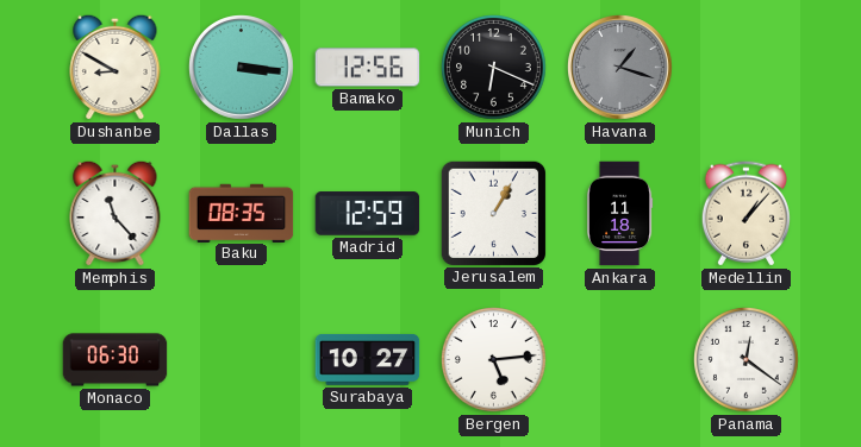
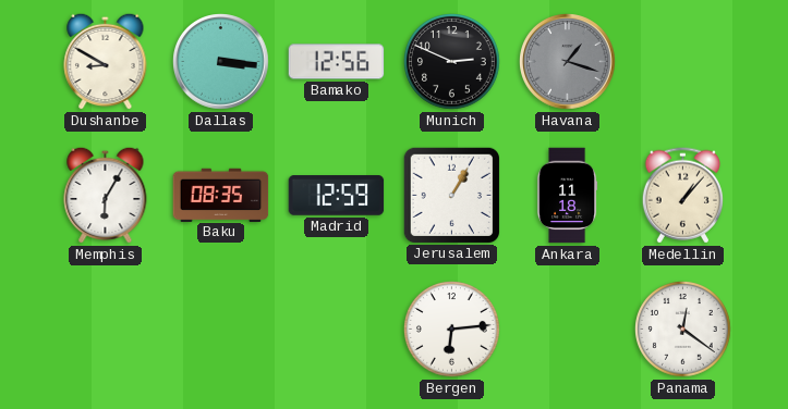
Munich: 6:19 -> 2:49 (452, 62)
Memphis: 11:23 -> 6:05 (106, 195)
Monaco: 06:30 -> none (116, 360)
Surabaya: 10:27 -> none (368, 359)
Bergen: 5:14 -> 6:14 (452, 330)
